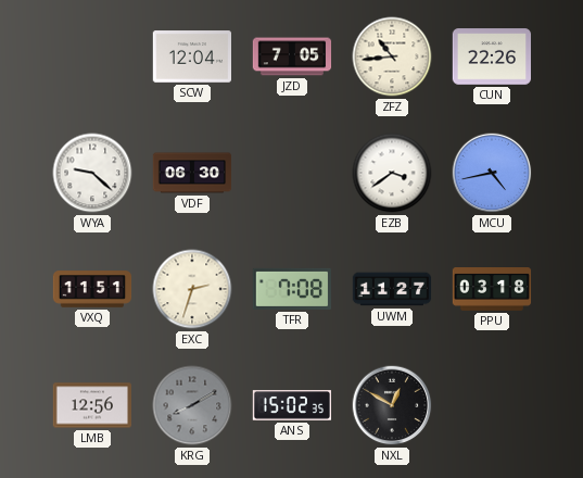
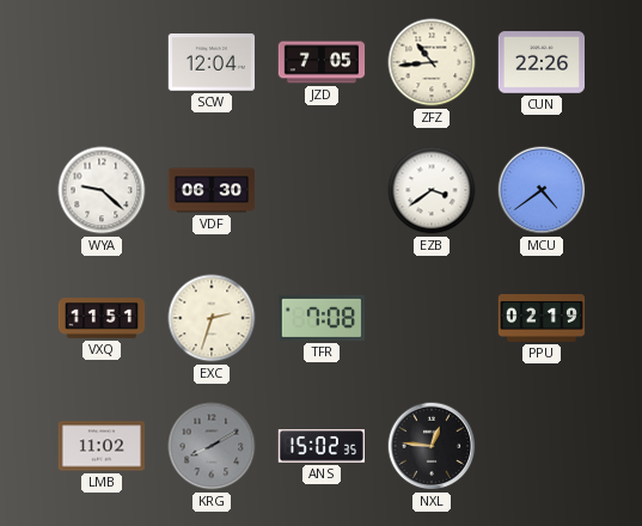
MCU: 4:43 -> 4:39 (542, 190)
UWM: 11:27 -> none (392, 289)
PPU: 03:18 -> 02:19 (542, 319)
LMB: 12:56 -> 11:02 (100, 446)
NXL: 12:50 -> 12:46 (432, 446)
